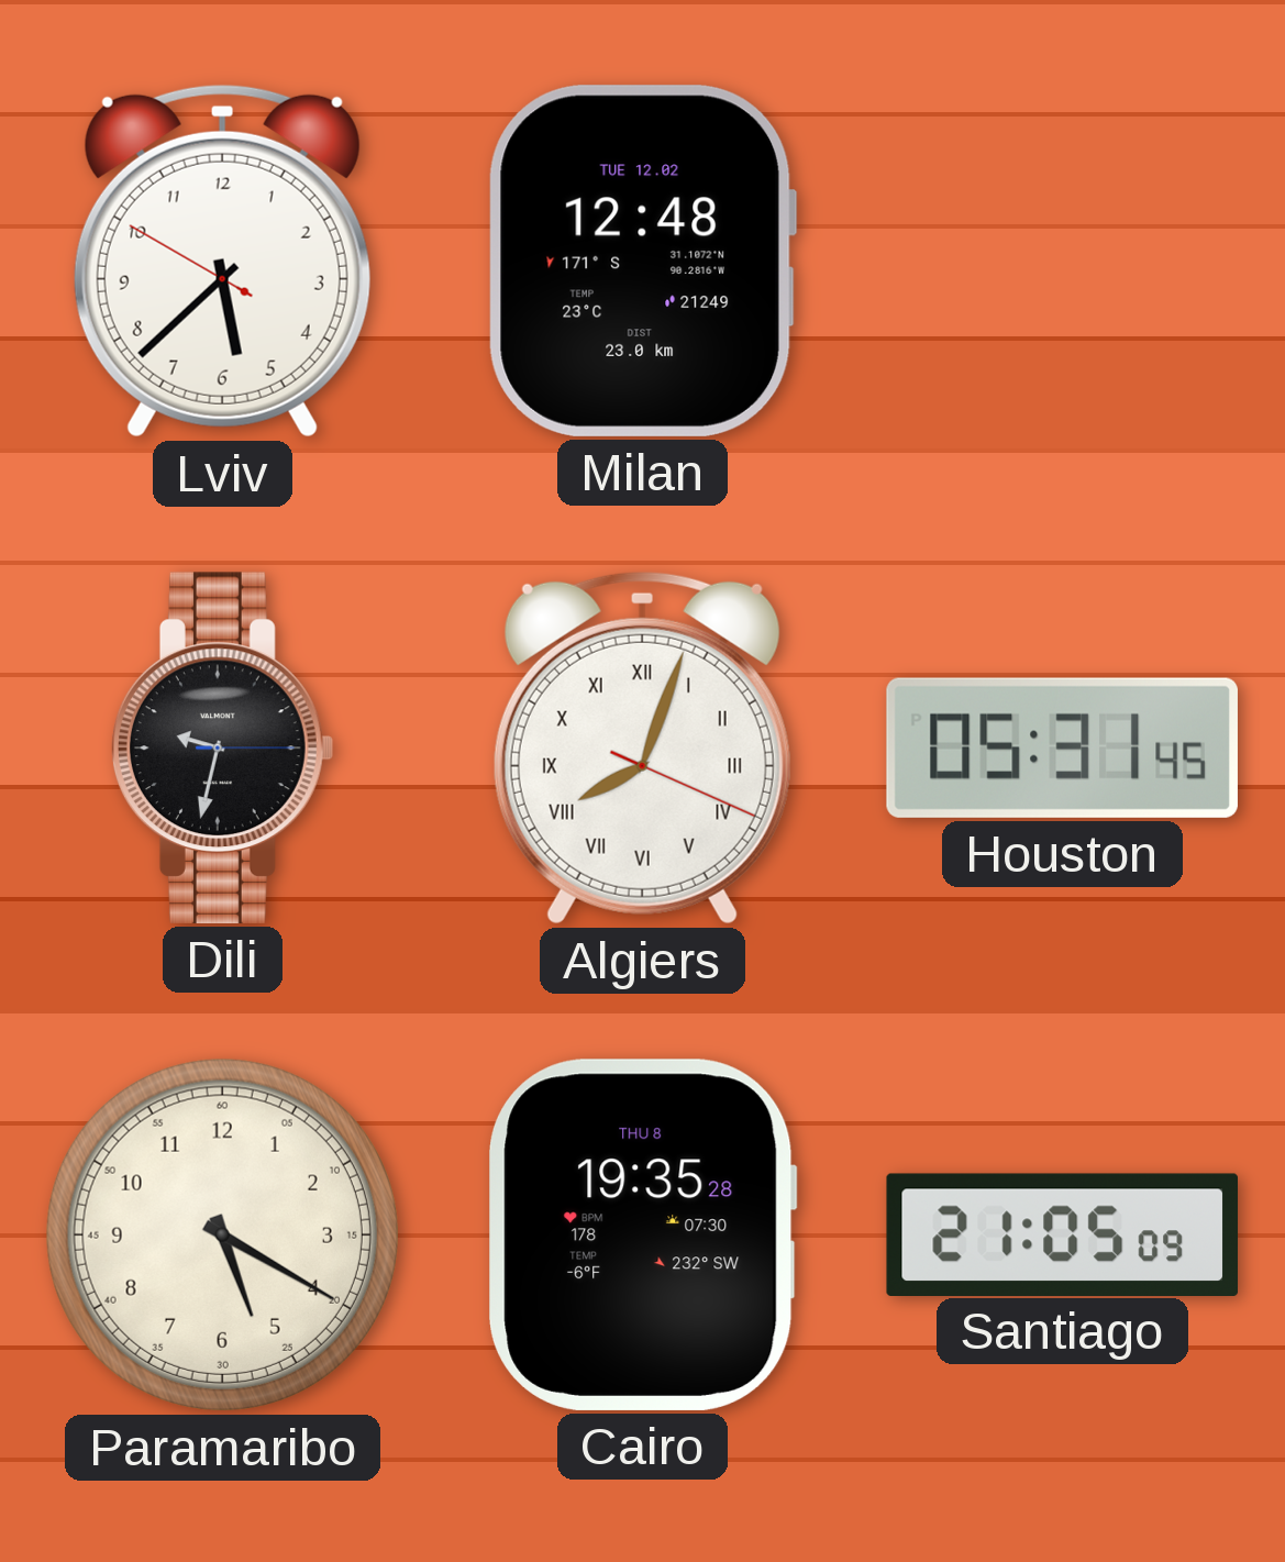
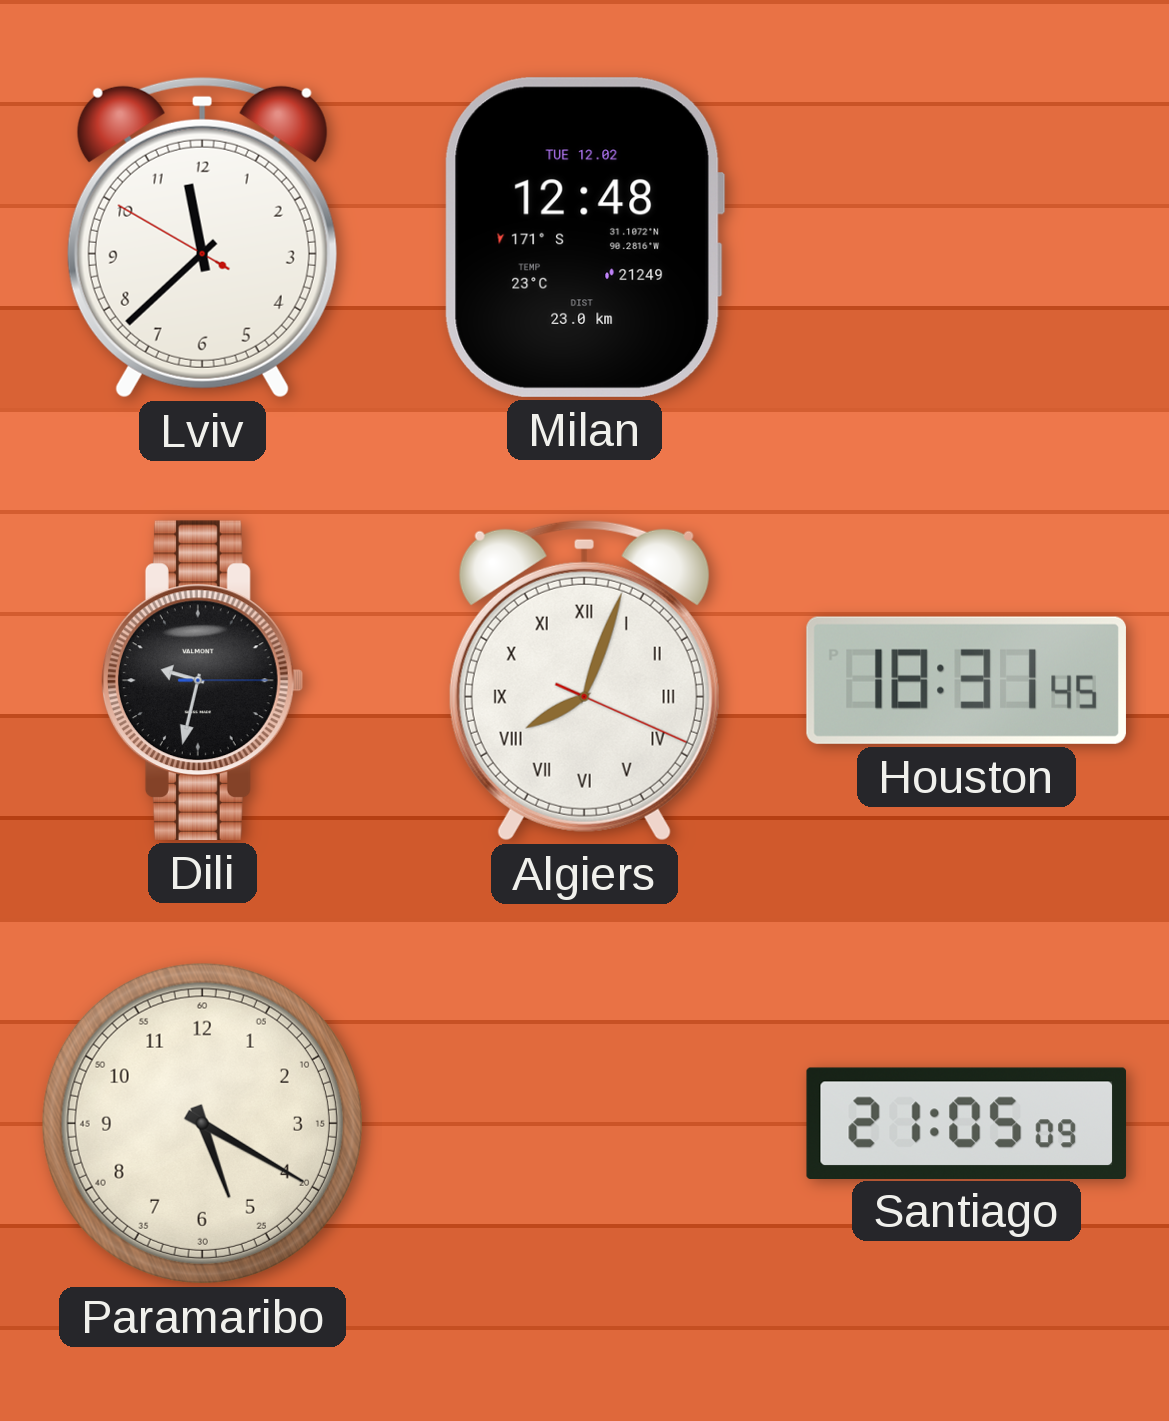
Lviv: 5:37 -> 11:37 (202, 237)
Houston: 05:31 -> 18:31 (966, 680)
Cairo: 19:35 -> none (642, 1234)
